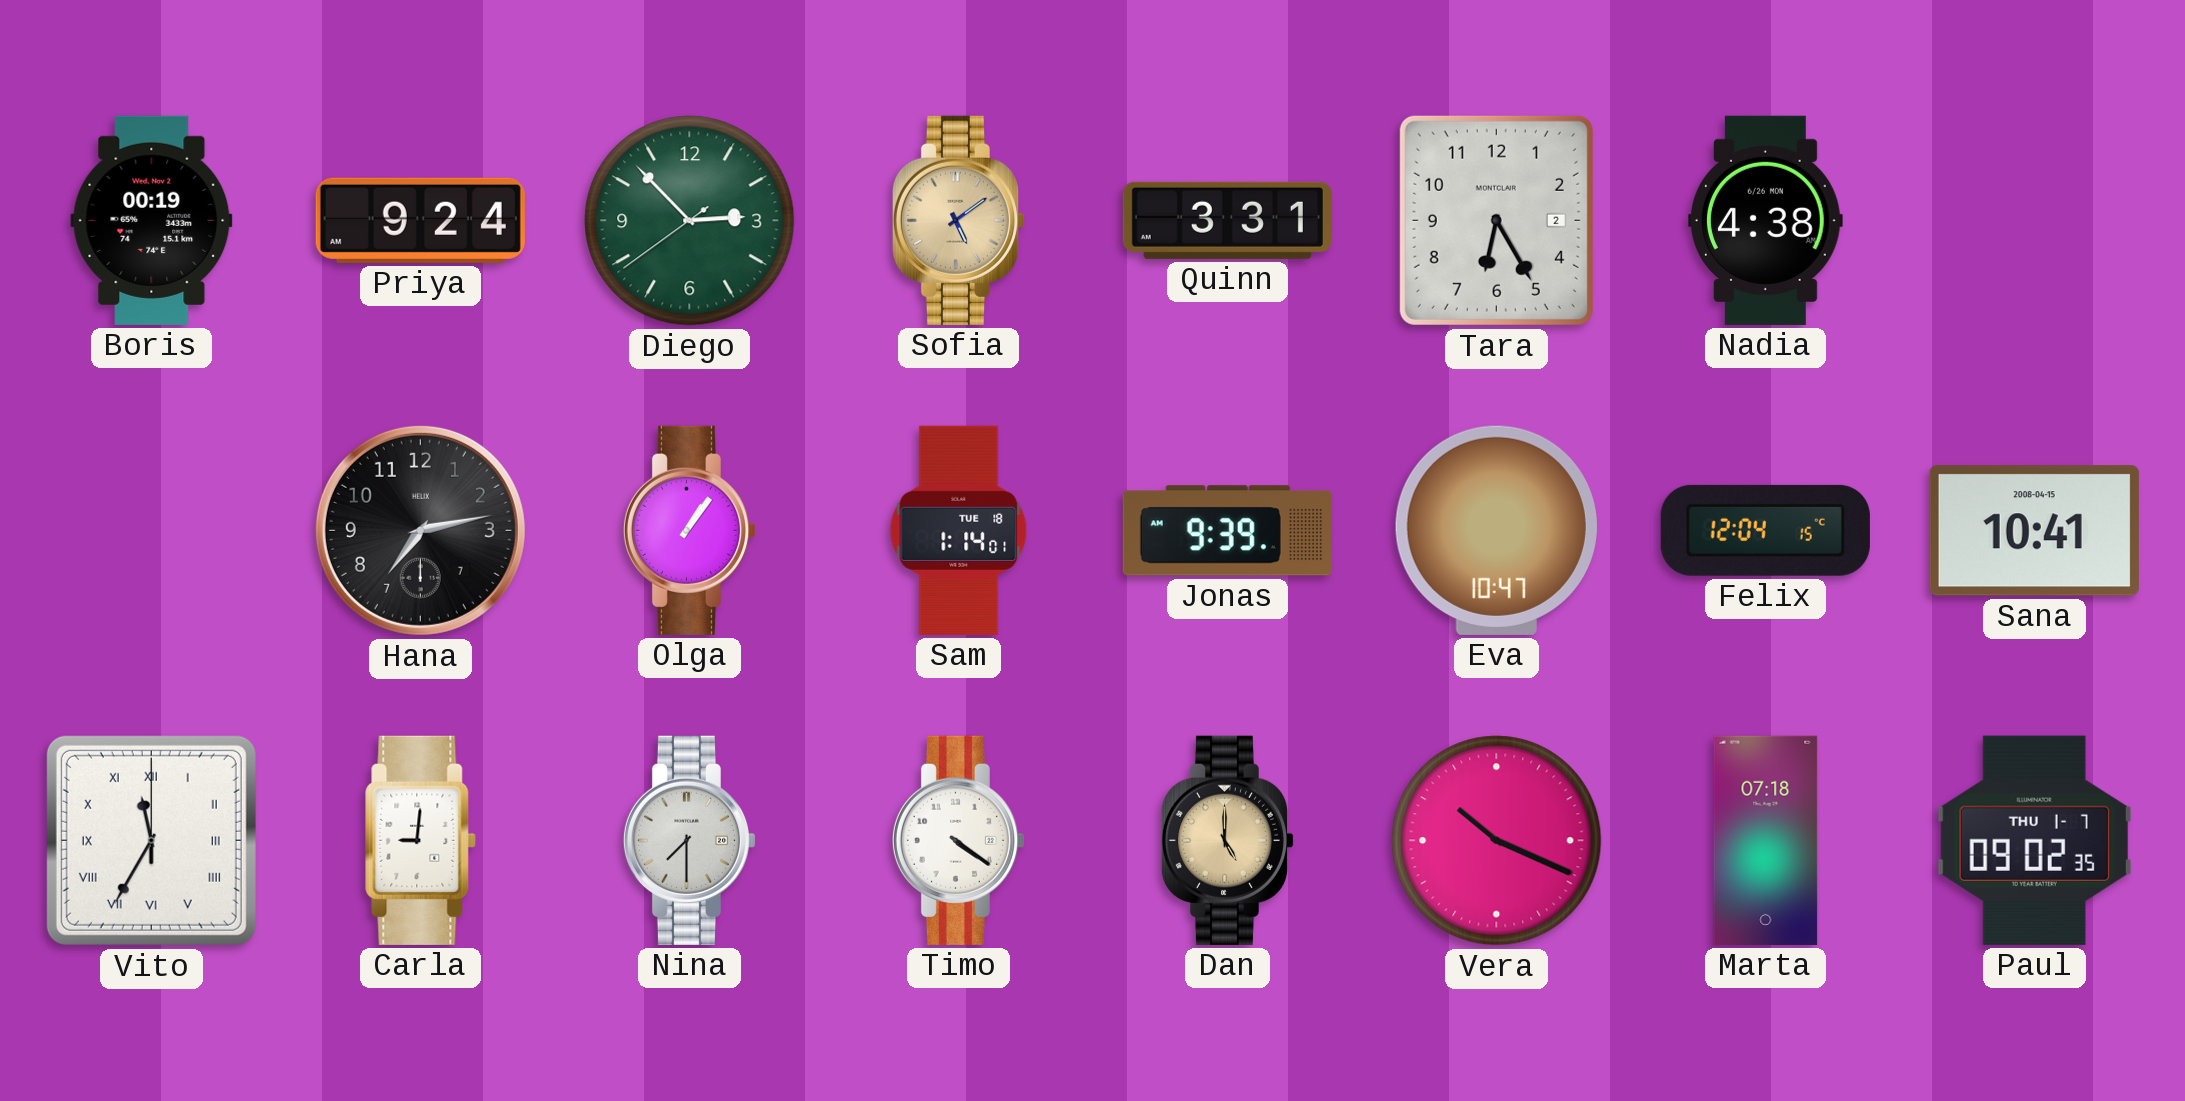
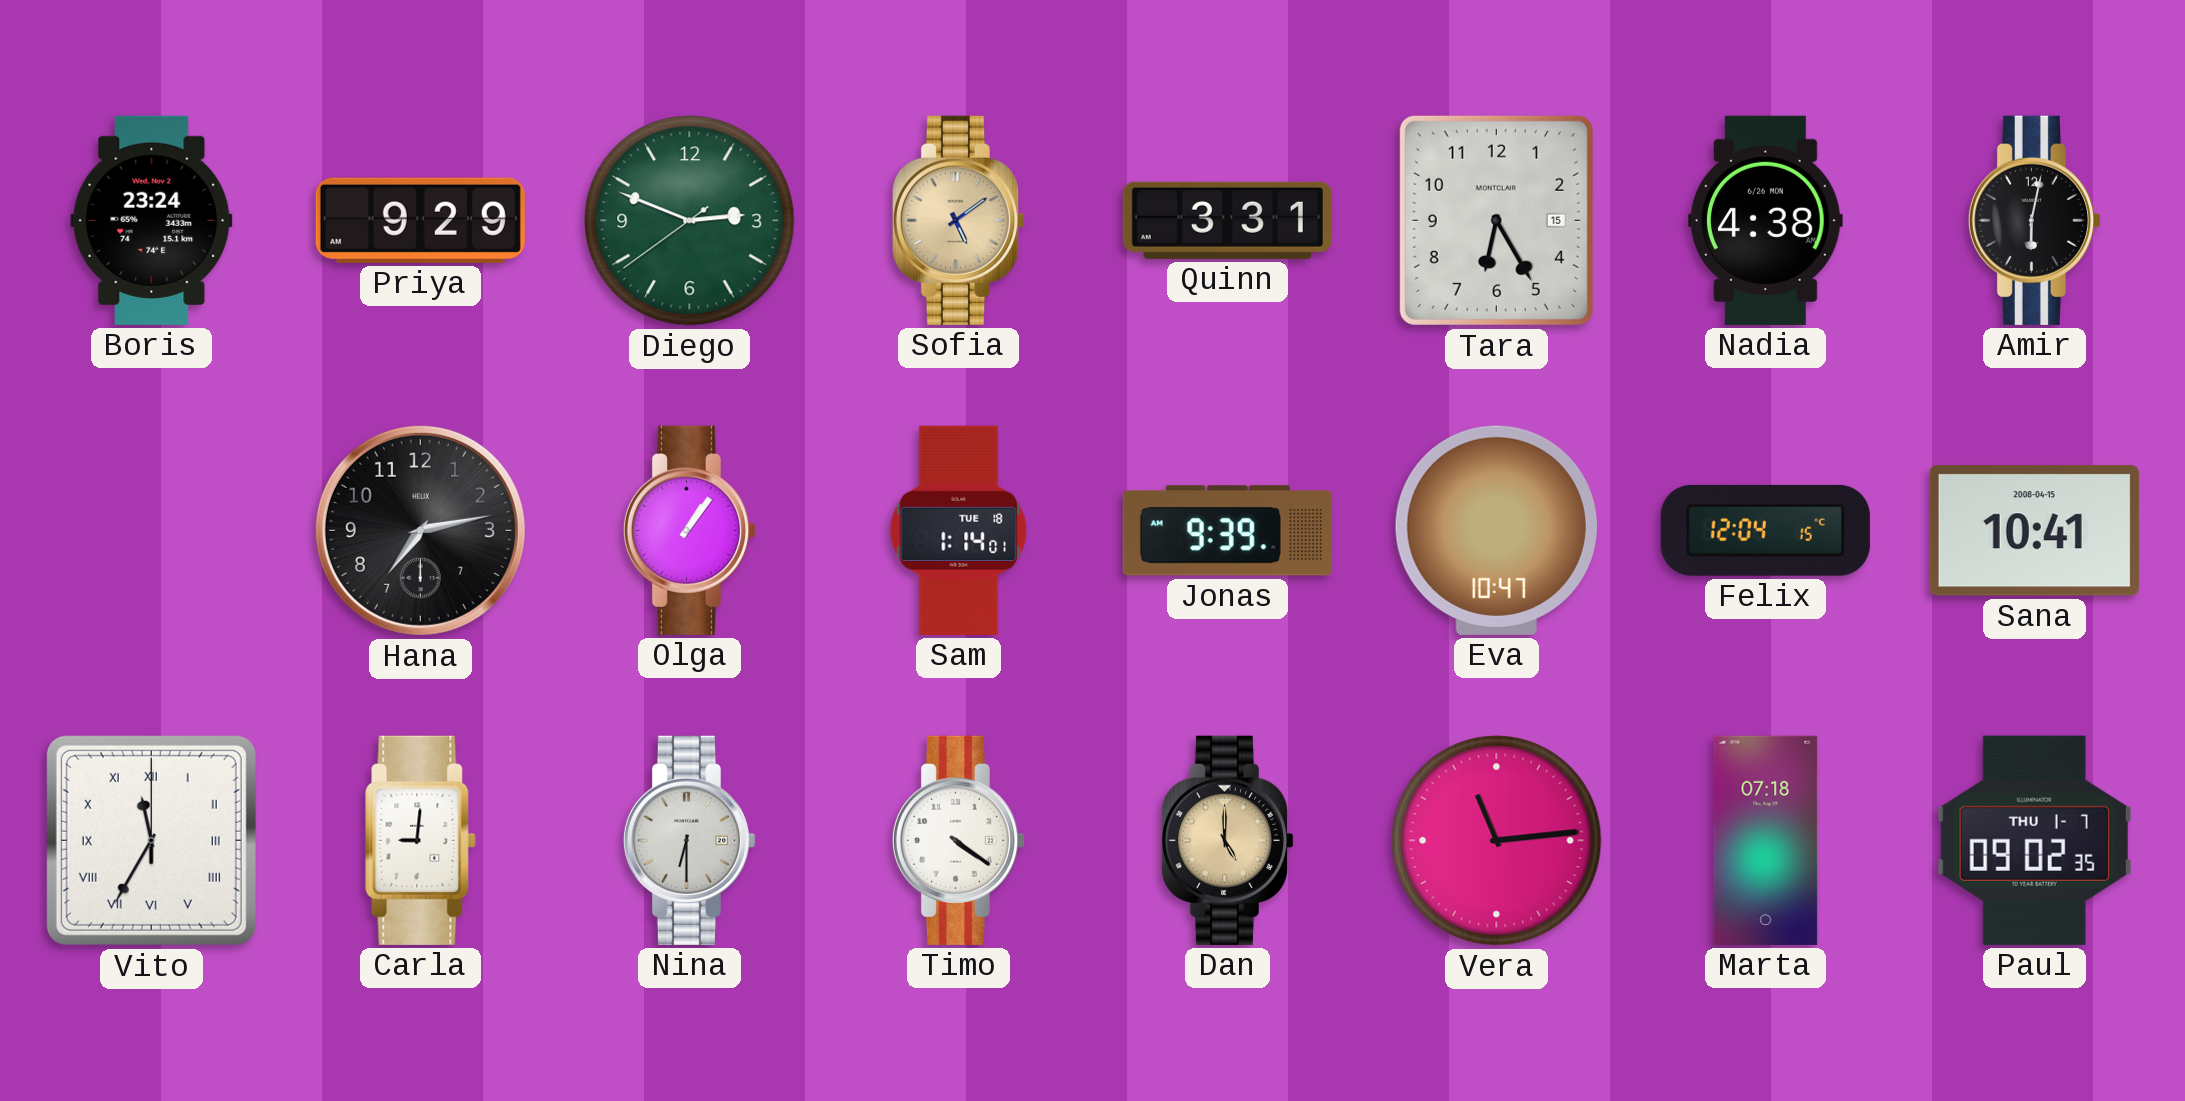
Boris: 00:19 -> 23:24 (152, 220)
Priya: 9:24 -> 9:29 (420, 220)
Diego: 2:52 -> 2:48 (690, 221)
Tara date: 2 -> 15 (1496, 220)
Amir: none -> 6:02 (2034, 220)
Nina: 7:30 -> 6:30 (689, 840)
Vera: 10:19 -> 11:14 (1497, 841)
